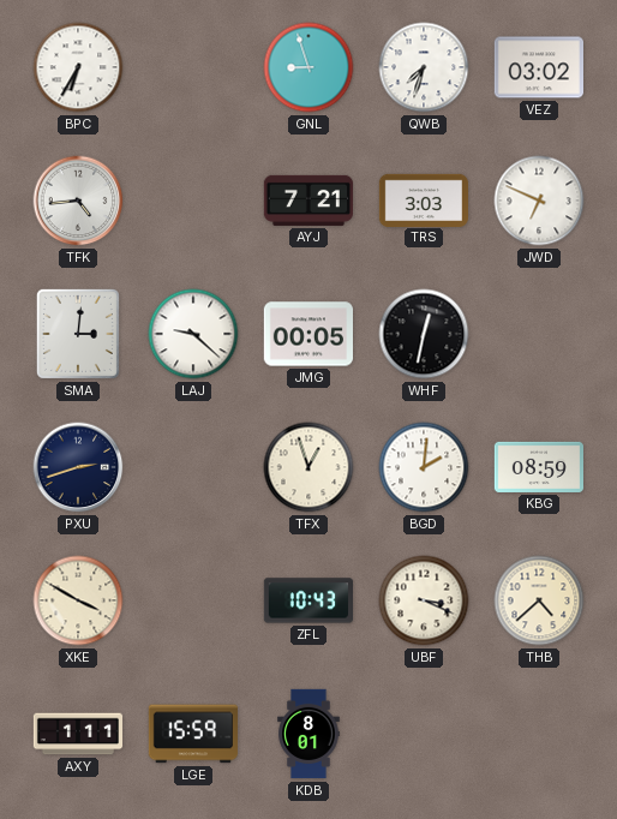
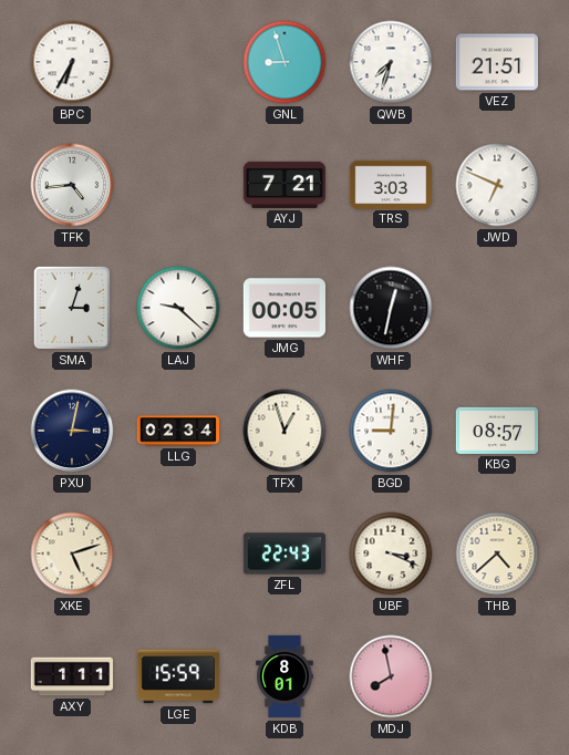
VEZ: 03:02 -> 21:51 (496, 62)
SMA: 3:01 -> 3:03 (72, 308)
PXU: 2:42 -> 3:02 (72, 431)
LLG: none -> 02:34 (178, 431)
BGD: 2:01 -> 9:01 (391, 431)
KBG: 08:59 -> 08:57 (496, 431)
XKE: 3:50 -> 5:12 (72, 554)
ZFL: 10:43 -> 22:43 (283, 554)
MDJ: none -> 7:58 (391, 676)
